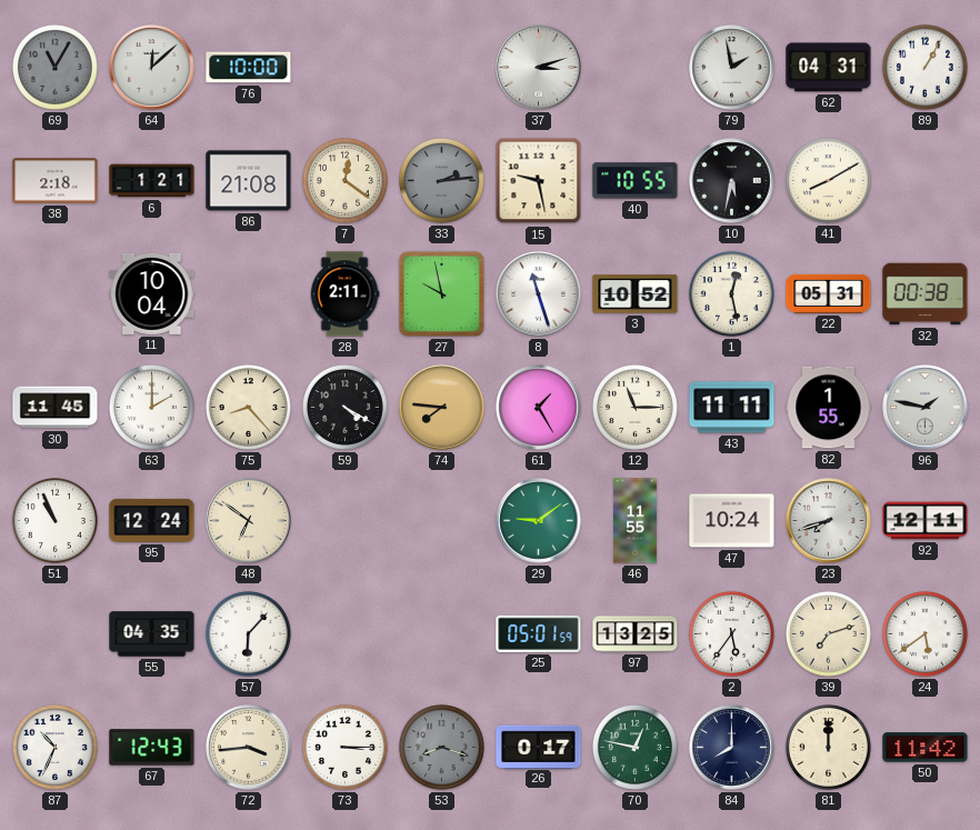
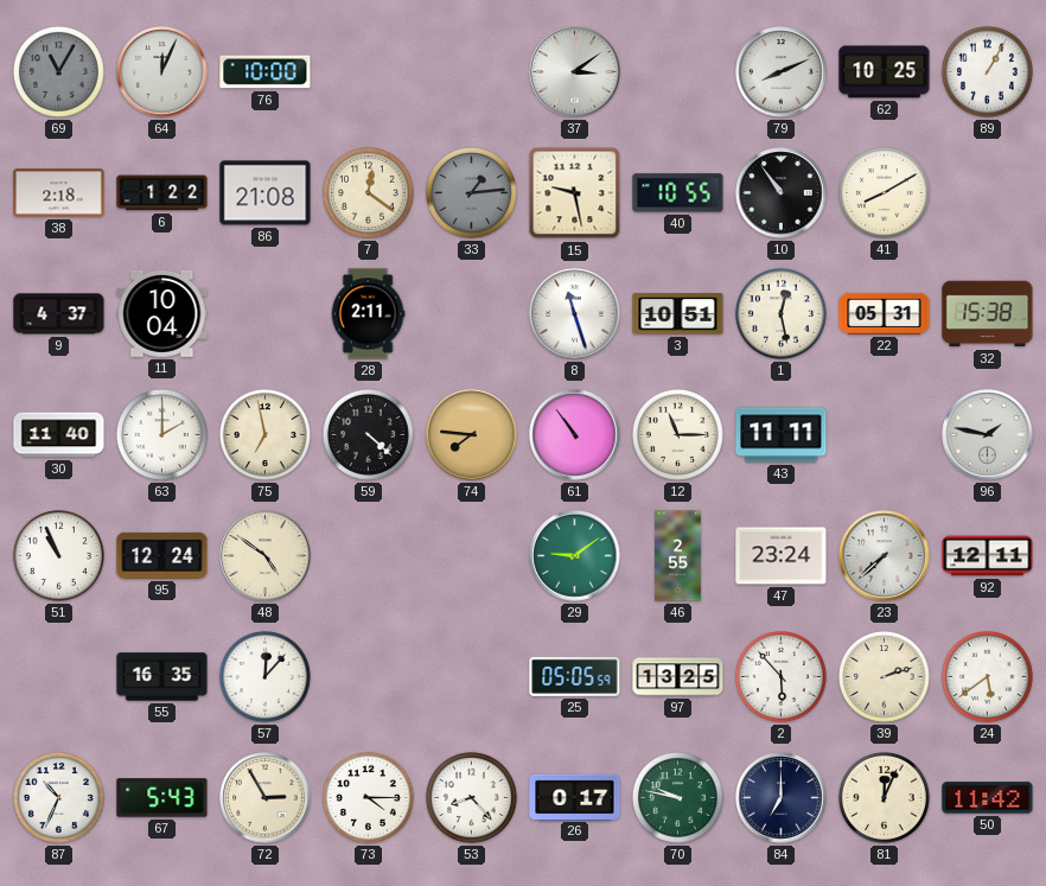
64: 12:08 -> 12:04 (162, 72)
37: 3:12 -> 3:09 (575, 72)
79: 1:58 -> 8:11 (782, 72)
62: 04:31 -> 10:25 (885, 72)
6: 1:21 -> 1:22 (162, 193)
33: 2:14 -> 1:14 (471, 192)
10: 5:32 -> 10:54 (782, 193)
9: none -> 4:37 (59, 314)
27: 9:58 -> none (441, 293)
3: 10:52 -> 10:51 (678, 314)
32: 00:38 -> 15:38 (988, 314)
30: 11:45 -> 11:40 (59, 435)
75: 8:23 -> 6:58 (264, 434)
59: 4:20 -> 4:22 (368, 434)
61: 1:25 -> 10:54 (575, 435)
82: 1:55 -> none (829, 408)
48: 6:51 -> 4:51 (266, 556)
46: 11:55 -> 2:55 (678, 556)
47: 10:24 -> 23:24 (782, 556)
23: 7:42 -> 7:38 (885, 556)
55: 04:35 -> 16:35 (162, 677)
57: 6:07 -> 12:07 (264, 676)
25: 05:01 -> 05:05 (575, 676)
2: 5:36 -> 5:53 (780, 676)
39: 7:12 -> 2:12 (884, 676)
67: 12:43 -> 5:43 (162, 798)
72: 3:44 -> 2:55 (266, 798)
73: 3:15 -> 4:15 (368, 797)
53: 8:18 -> 8:23 (471, 797)
53 dial: grey -> white (471, 797)
70: 12:47 -> 9:47 (677, 797)
84: 8:00 -> 7:00 (782, 798)
81: 12:00 -> 12:04 (884, 797)
